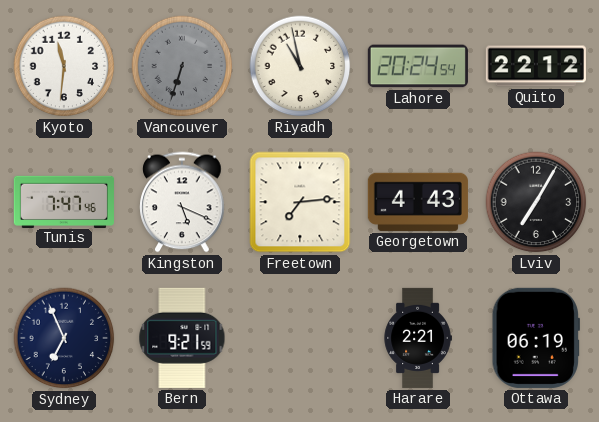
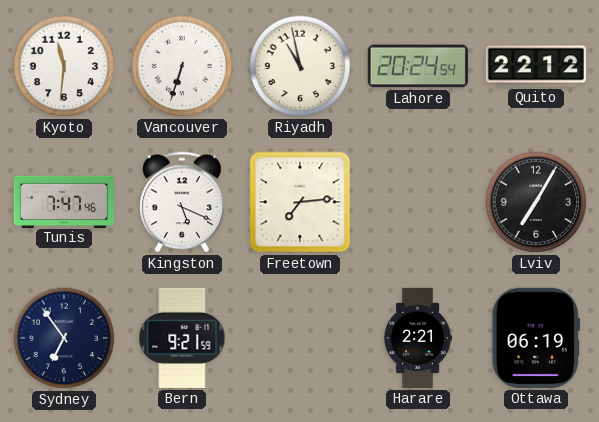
Vancouver dial: grey -> white (182, 66)
Georgetown: 4:43 -> none (418, 202)
Sydney: 6:56 -> 6:54 (64, 338)
